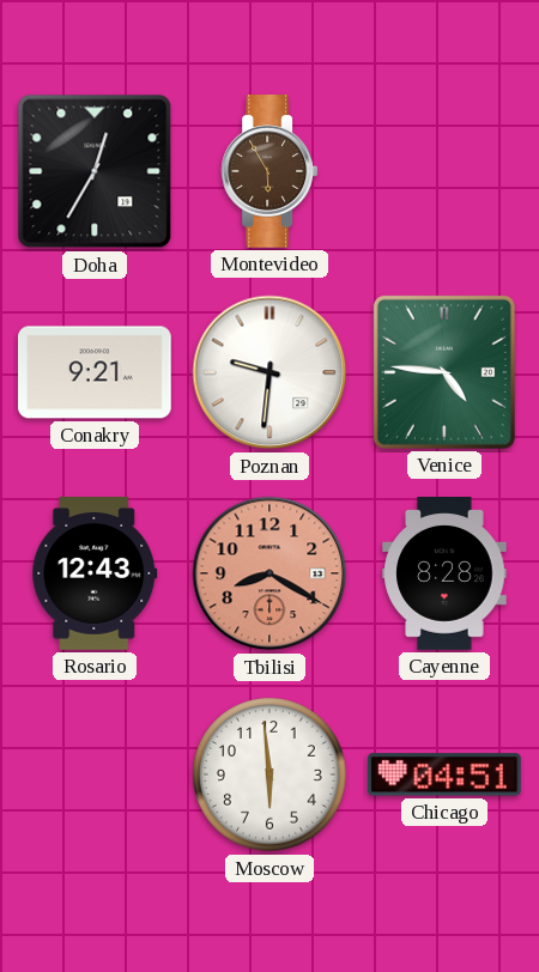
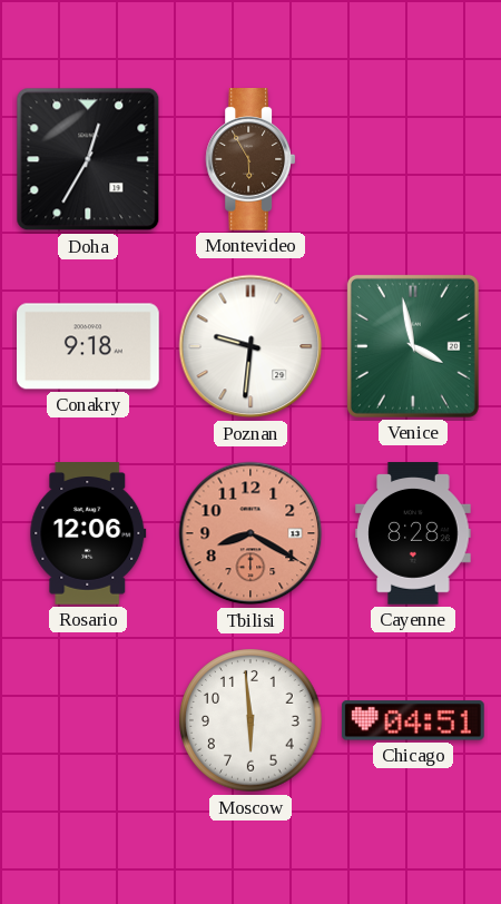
Conakry: 9:21 -> 9:18 (89, 346)
Venice: 4:46 -> 3:58 (413, 346)
Rosario: 12:43 -> 12:06 (88, 534)
